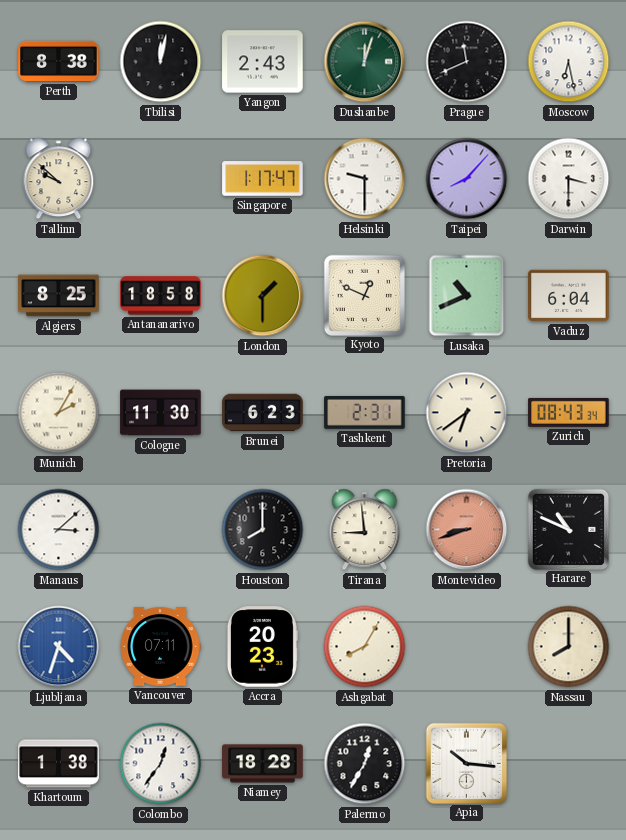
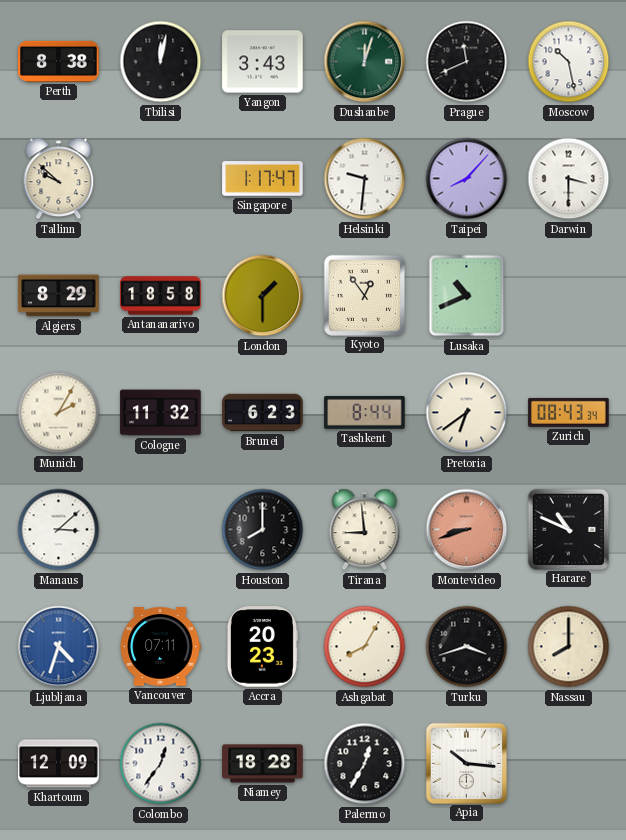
Yangon: 2:43 -> 3:43 (263, 62)
Moscow: 6:28 -> 10:28 (569, 62)
Helsinki: 9:30 -> 9:31 (365, 179)
Algiers: 8:25 -> 8:29 (59, 296)
Kyoto: 12:49 -> 12:54 (364, 295)
Vaduz: 6:04 -> none (569, 296)
Cologne: 11:30 -> 11:32 (161, 413)
Tashkent: 2:31 -> 8:44 (365, 413)
Turku: none -> 3:42 (467, 647)
Khartoum: 1:38 -> 12:09 (59, 764)
